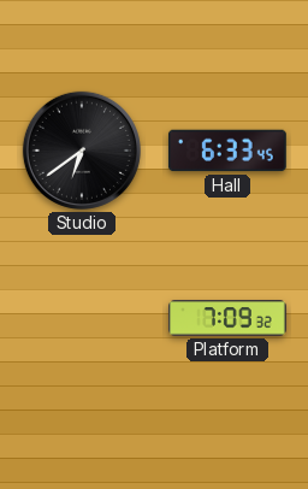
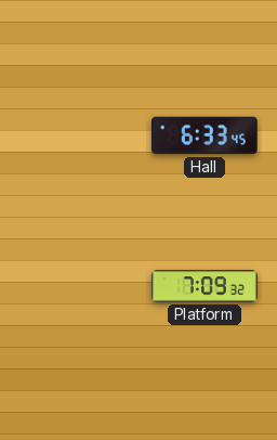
Studio: 6:39 -> none (82, 151)
